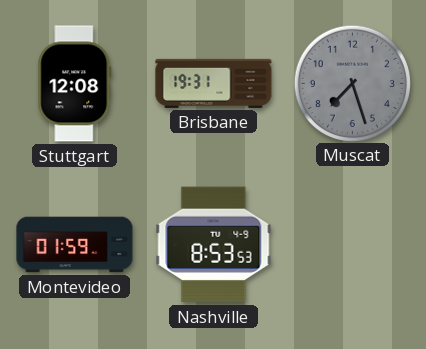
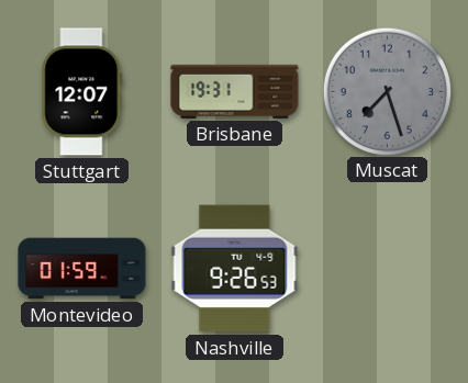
Stuttgart: 12:08 -> 12:07 (82, 92)
Nashville: 8:53 -> 9:26 (235, 269)
